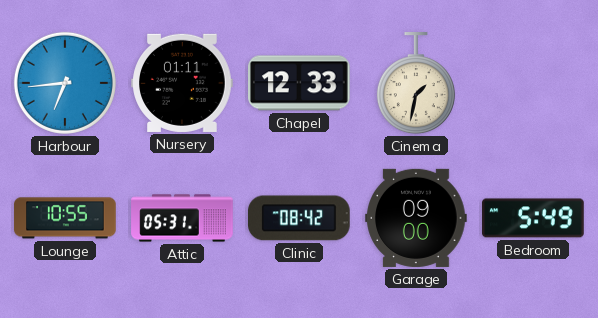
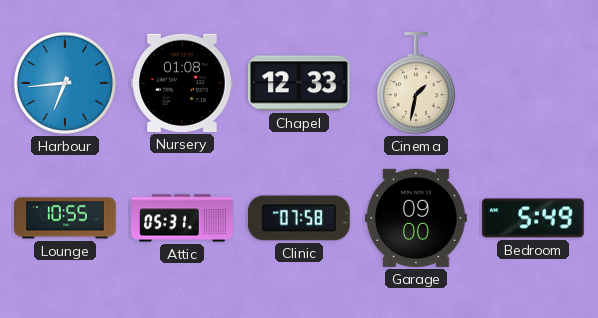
Nursery: 01:11 -> 01:08 (182, 83)
Clinic: 08:42 -> 07:58 (299, 218)
